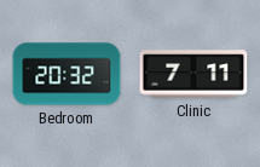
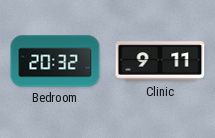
Clinic: 7:11 -> 9:11 (160, 61)
